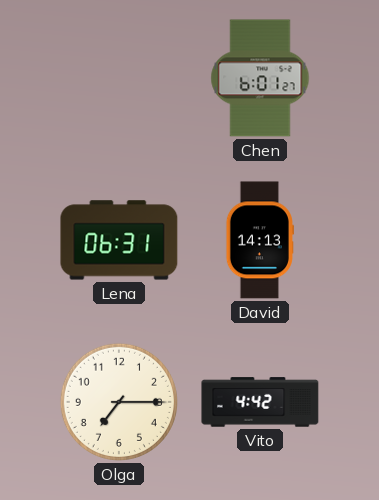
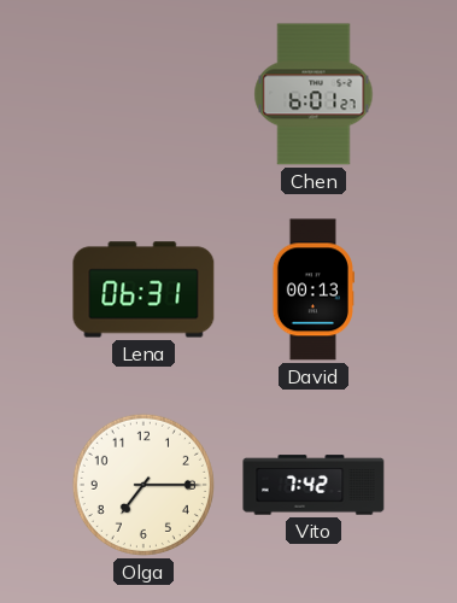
David: 14:13 -> 00:13 (314, 289)
Vito: 4:42 -> 7:42 (314, 485)
